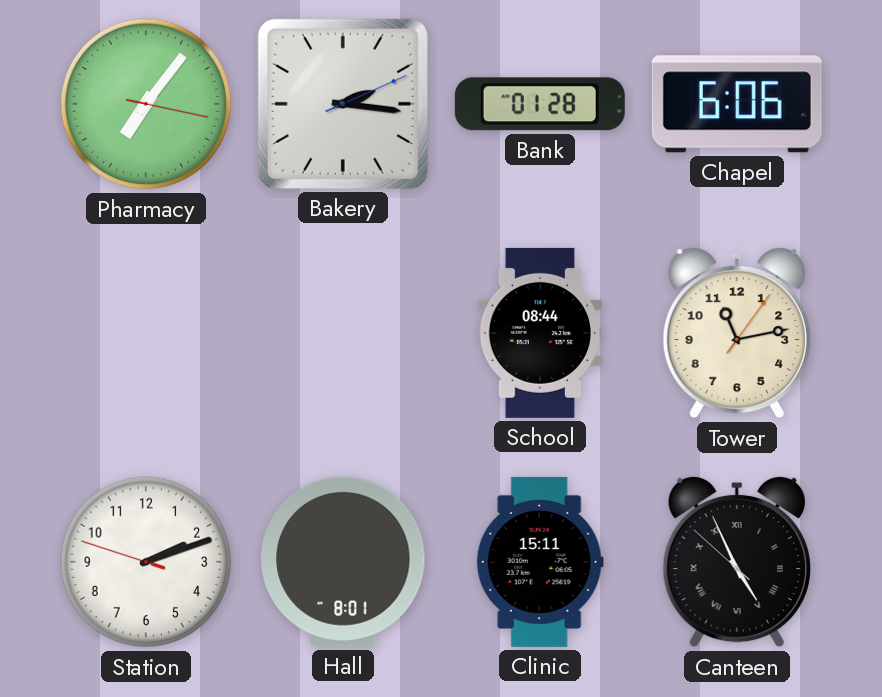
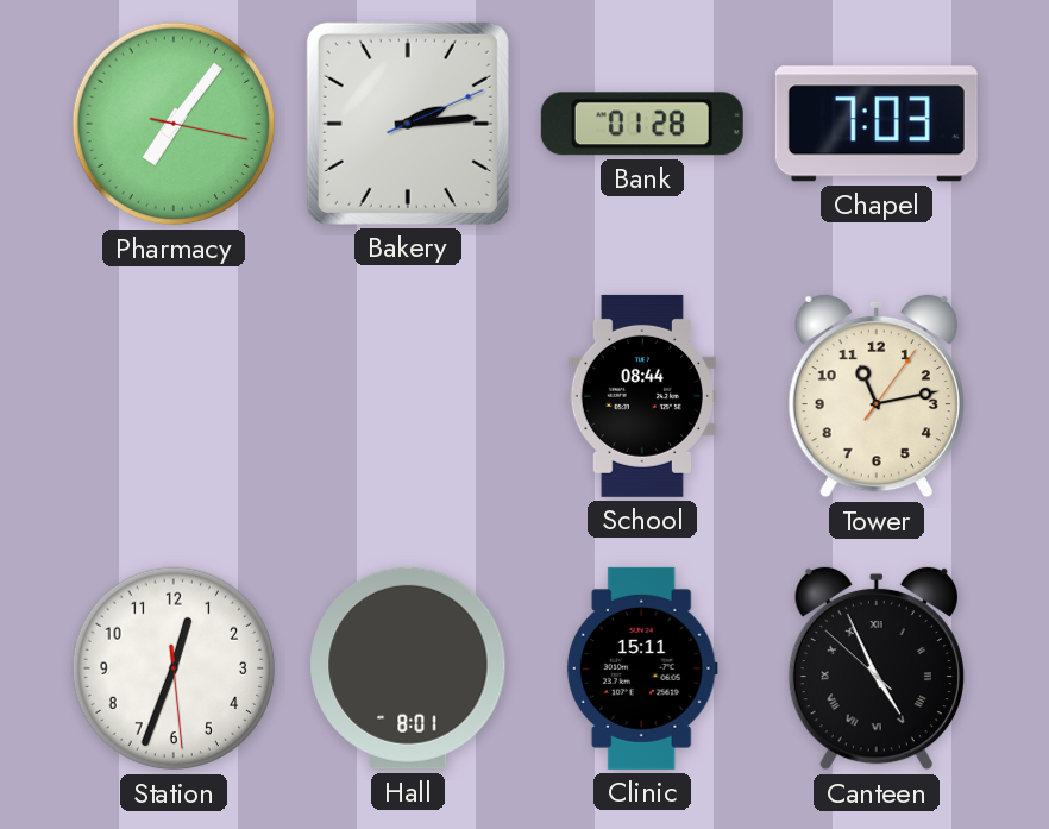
Bakery: 2:16 -> 2:14 (408, 124)
Chapel: 6:06 -> 7:03 (877, 124)
Station: 2:11 -> 12:33 (174, 668)
